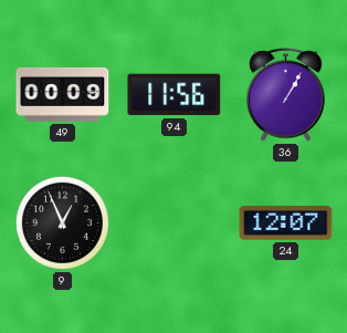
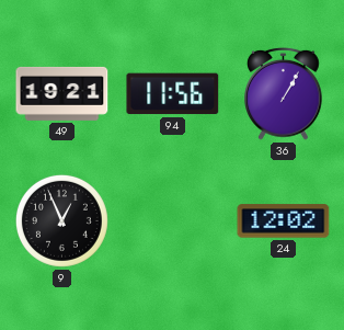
49: 00:09 -> 19:21 (62, 93)
24: 12:07 -> 12:02 (284, 221)
